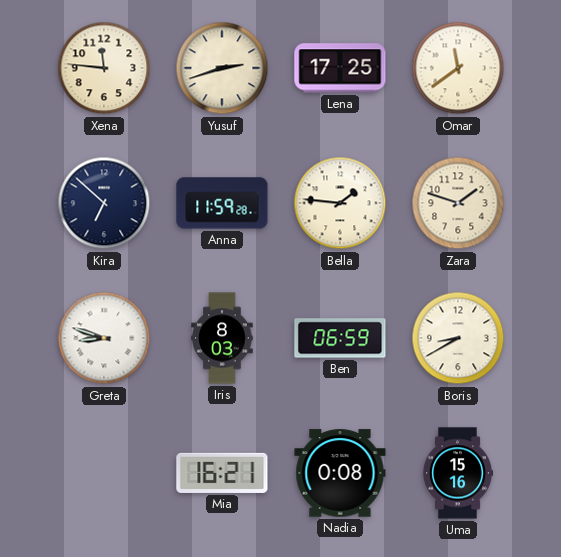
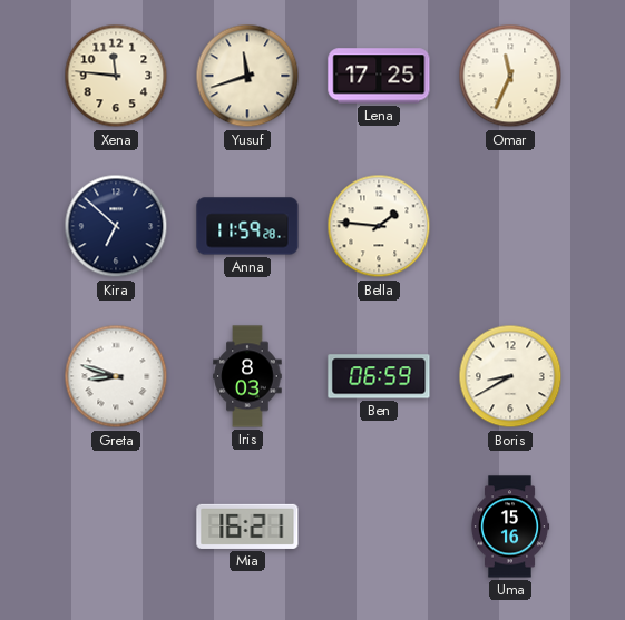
Yusuf: 2:42 -> 11:42 (247, 76)
Omar: 11:39 -> 11:34 (510, 76)
Zara: 1:48 -> none (458, 203)
Nadia: 0:08 -> none (340, 473)
